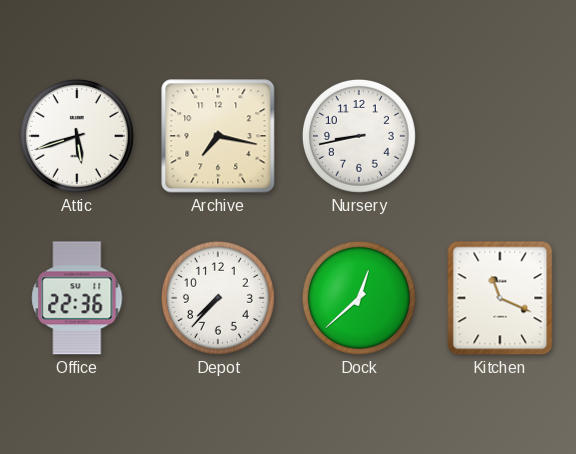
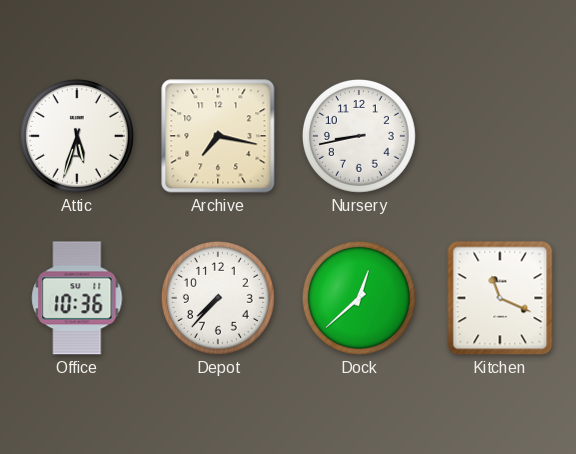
Attic: 5:42 -> 5:33 (77, 136)
Office: 22:36 -> 10:36 (77, 298)
